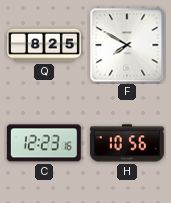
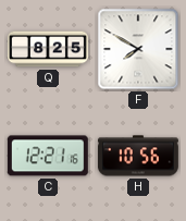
C: 12:23 -> 12:21 (48, 156)
